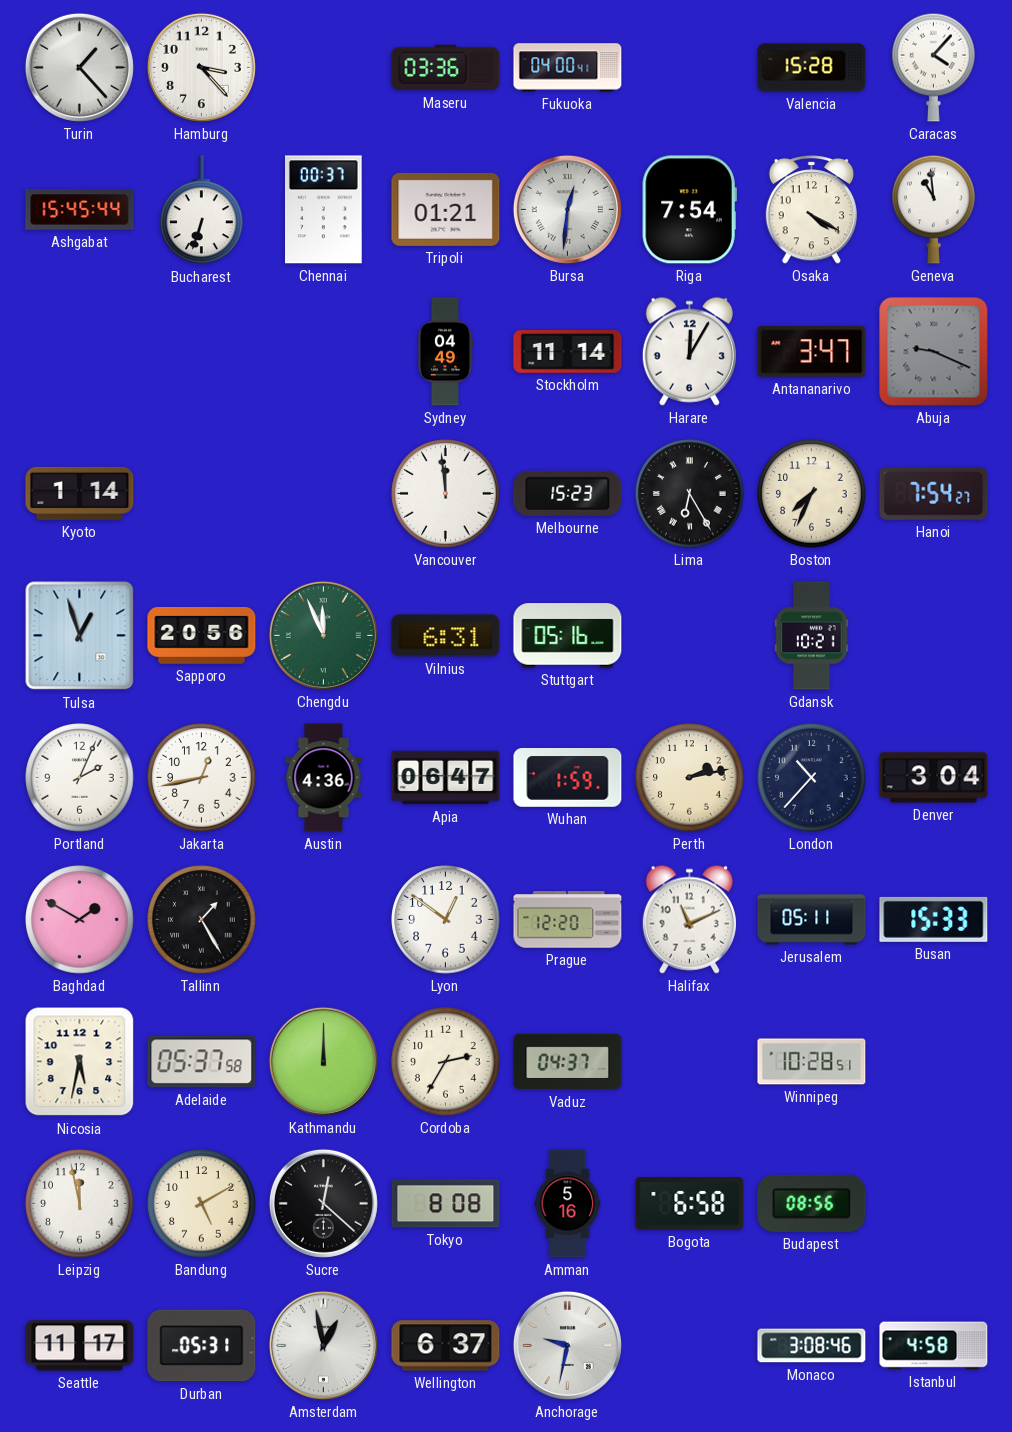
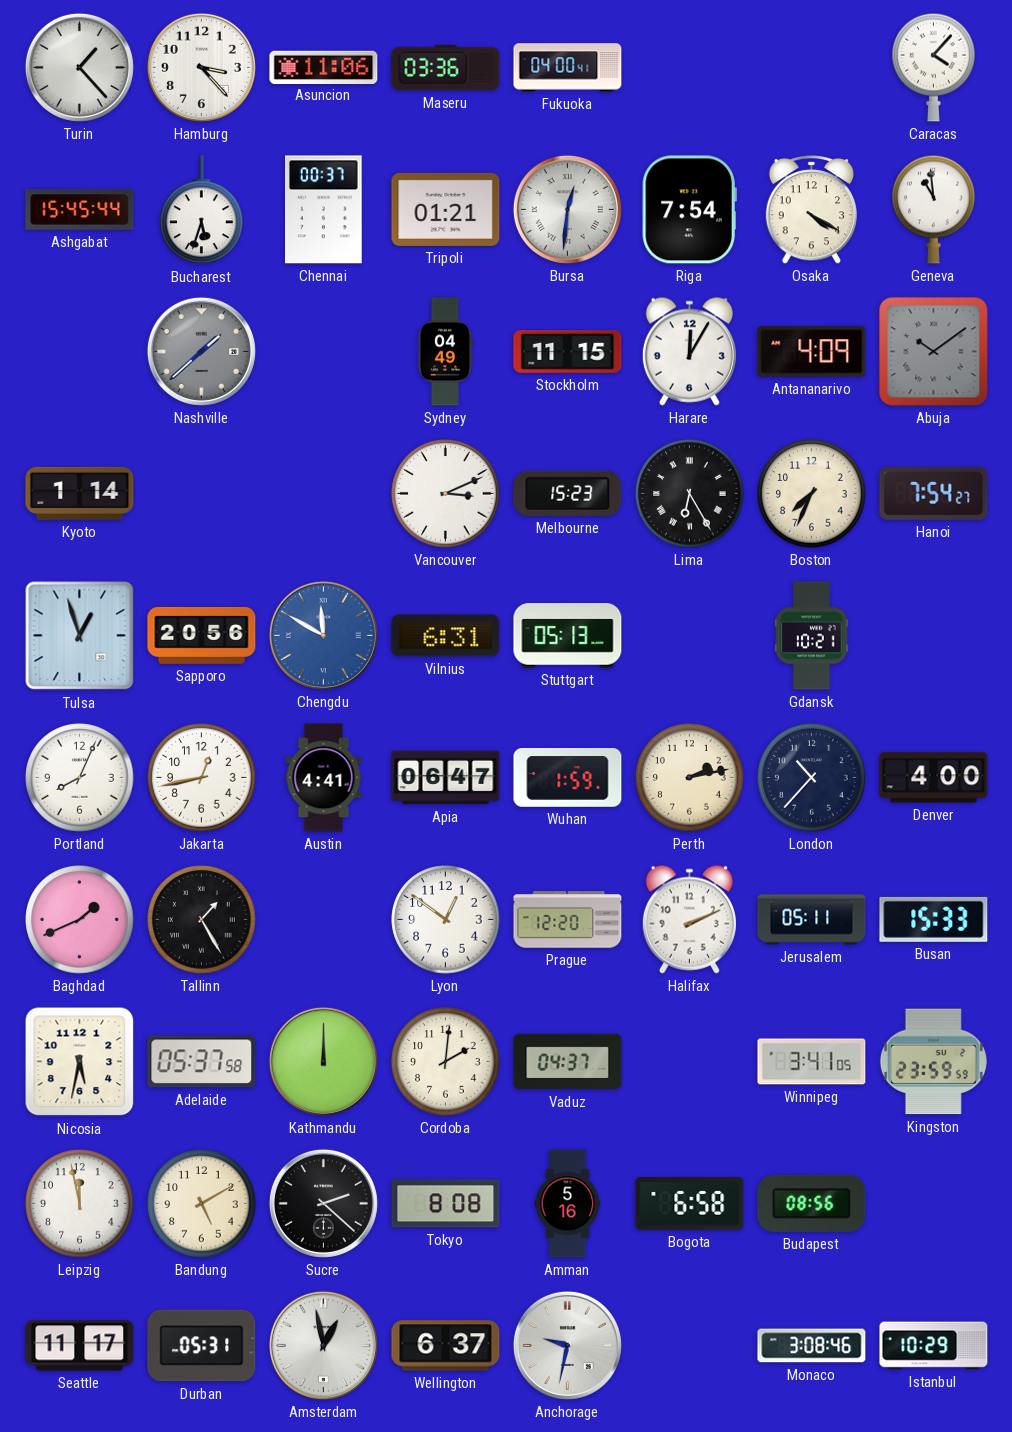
Asuncion: none -> 11:06 (324, 67)
Valencia: 15:28 -> none (812, 68)
Bucharest: 6:33 -> 5:33 (202, 210)
Nashville: none -> 1:38 (201, 351)
Stockholm: 11:14 -> 11:15 (568, 352)
Antananarivo: 3:47 -> 4:09 (812, 352)
Abuja: 9:19 -> 10:09 (934, 352)
Vancouver: 11:59 -> 3:11 (446, 494)
Chengdu: 11:56 -> 11:50 (323, 635)
Chengdu dial: green -> blue (323, 635)
Stuttgart: 05:16 -> 05:13 (568, 636)
Portland: 2:04 -> 8:04 (80, 778)
Austin: 4:36 -> 4:41 (324, 778)
Denver: 3:04 -> 4:00 (934, 778)
Baghdad: 1:50 -> 1:41 (80, 920)
Halifax: 11:11 -> 2:11 (689, 919)
Cordoba: 2:35 -> 2:01 (446, 1062)
Winnipeg: 10:28 -> 3:41 (812, 1062)
Kingston: none -> 23:59 (933, 1062)
Sucre: 12:22 -> 2:22 (323, 1203)
Istanbul: 4:58 -> 10:29 (934, 1346)
